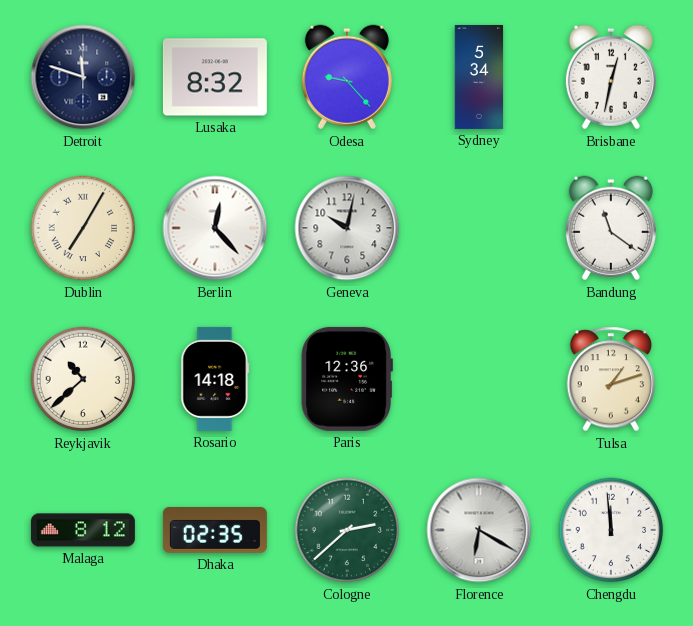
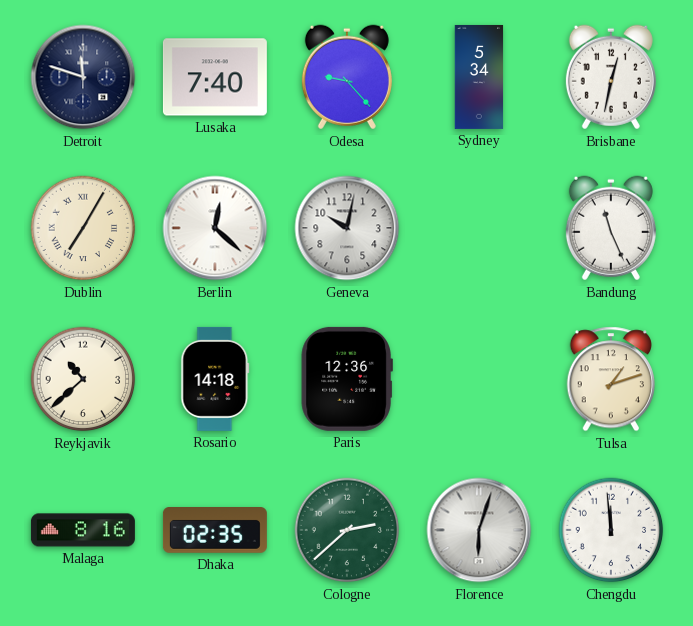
Lusaka: 8:32 -> 7:40 (215, 77)
Berlin: 12:23 -> 12:22 (215, 228)
Bandung: 11:21 -> 11:26 (611, 228)
Malaga: 8:12 -> 8:16 (83, 530)
Florence: 6:20 -> 6:03 (479, 530)
